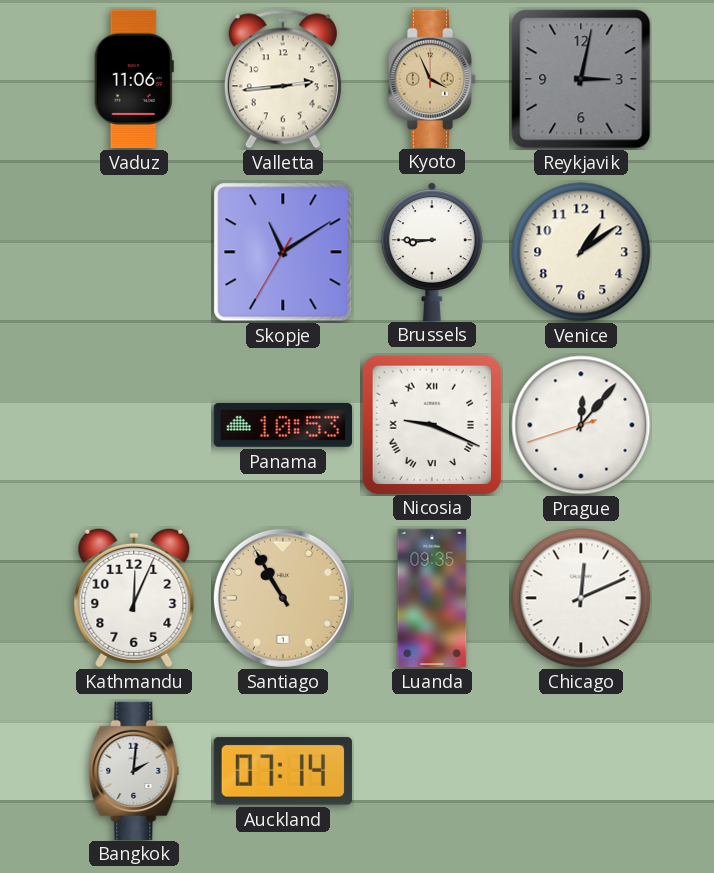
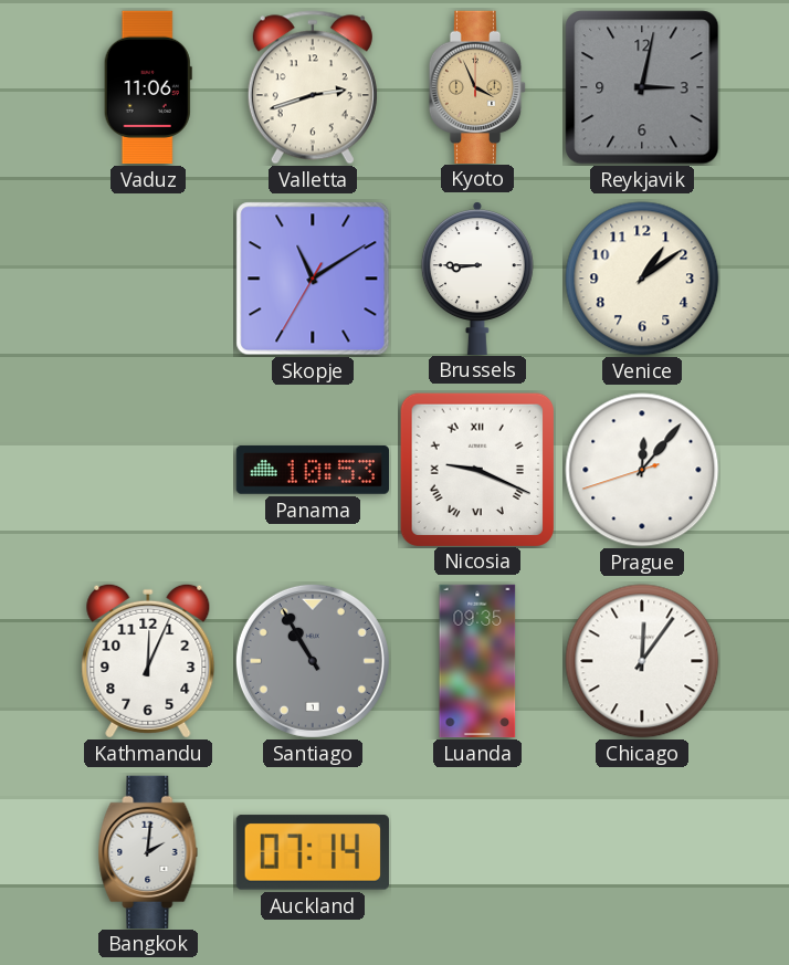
Valletta: 2:44 -> 2:42 (313, 87)
Santiago dial: champagne -> grey (313, 661)
Chicago: 12:11 -> 12:06 (642, 661)
